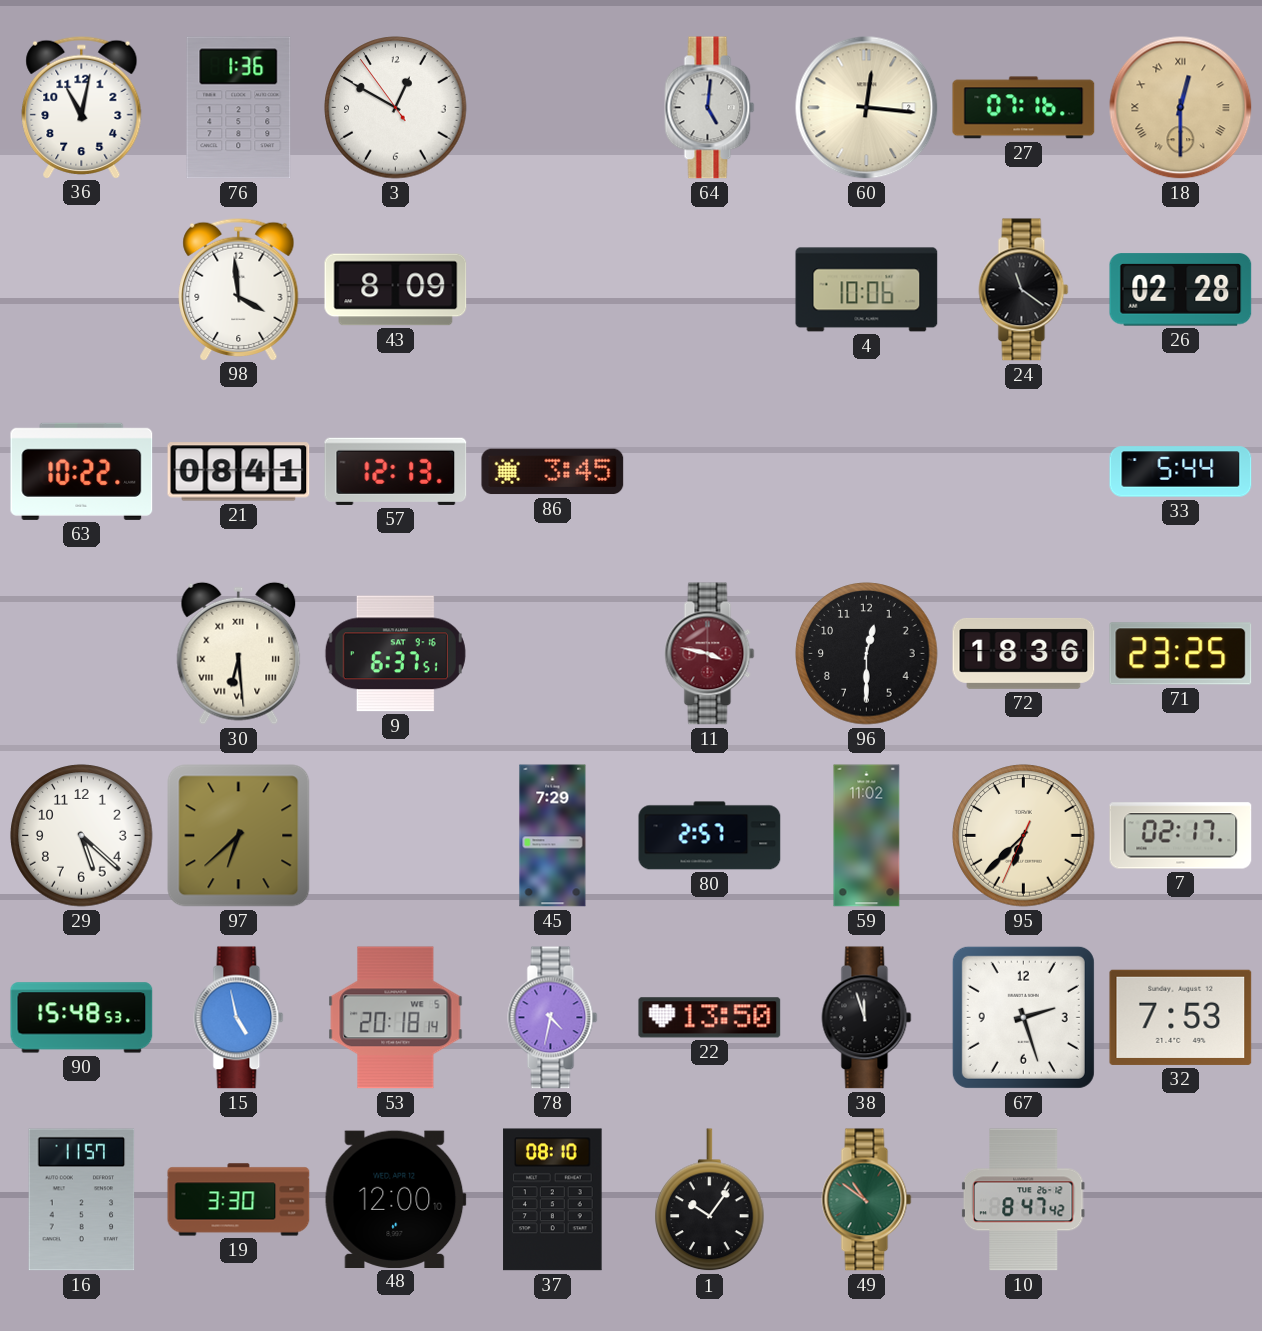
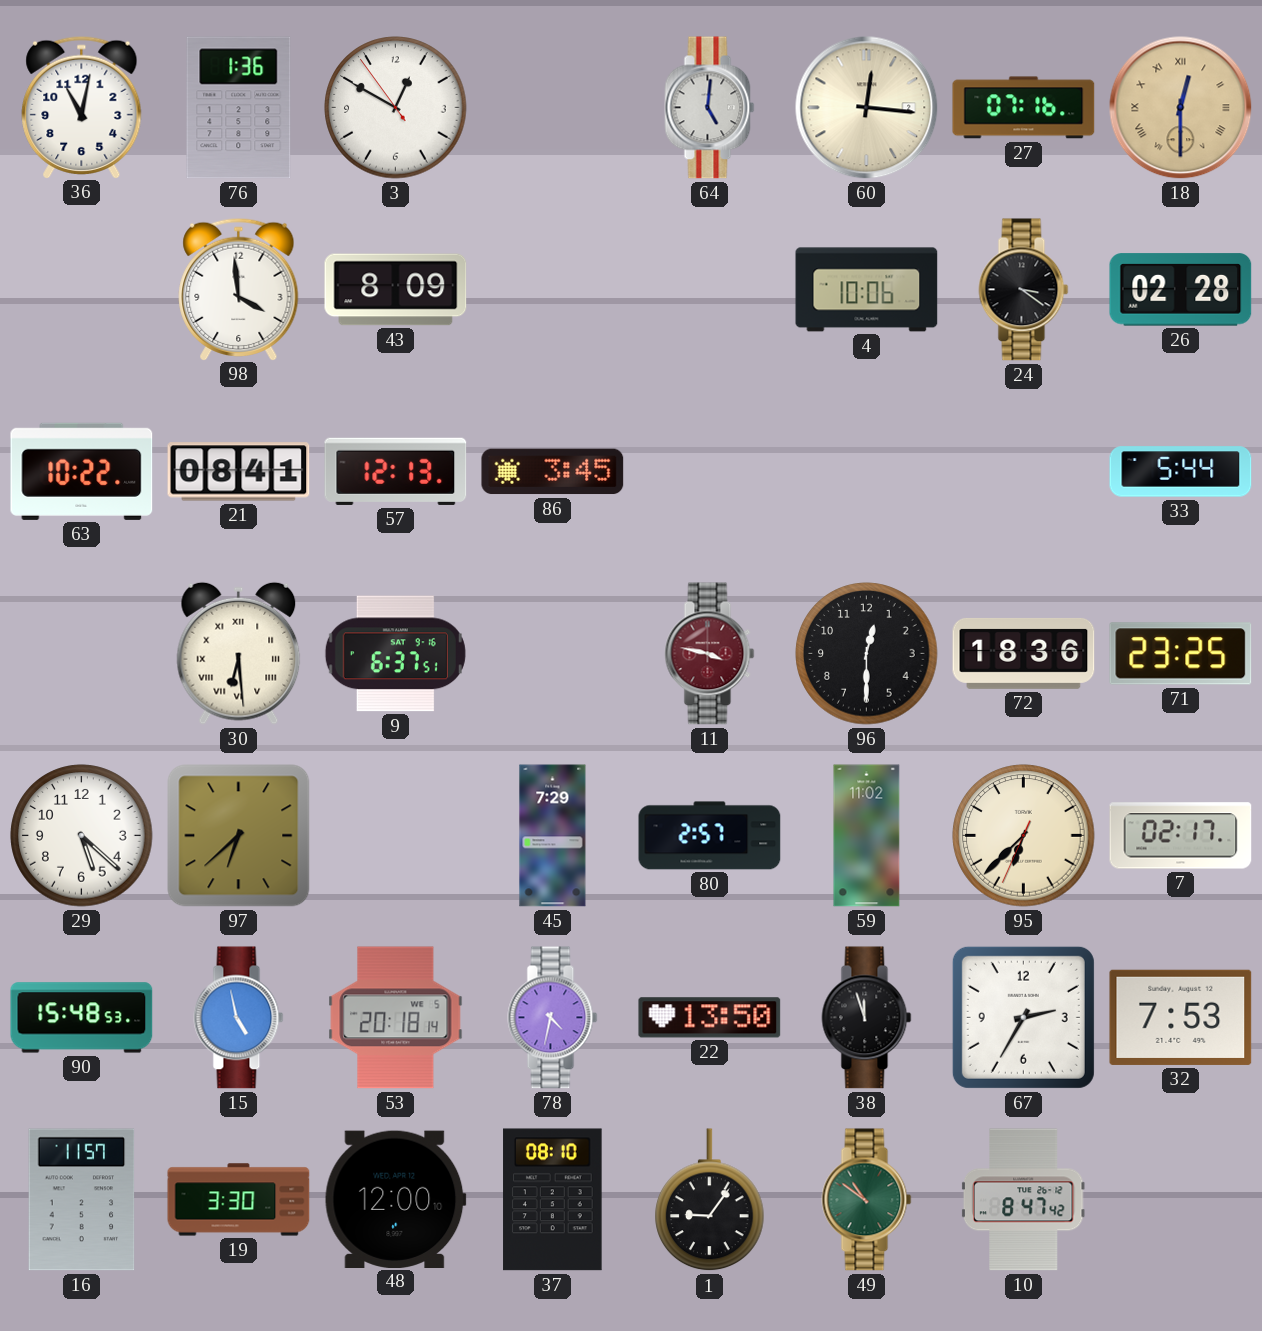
24: 11:21 -> 3:21 (1024, 290)
67: 2:27 -> 2:35 (1023, 1017)
1: 10:06 -> 9:06 (710, 1200)
